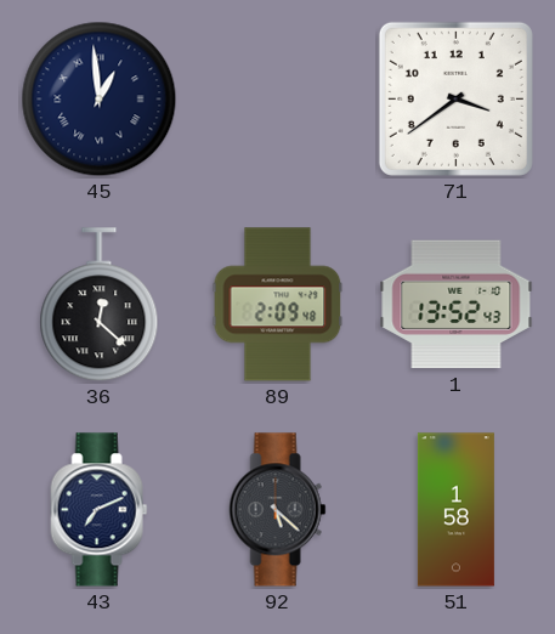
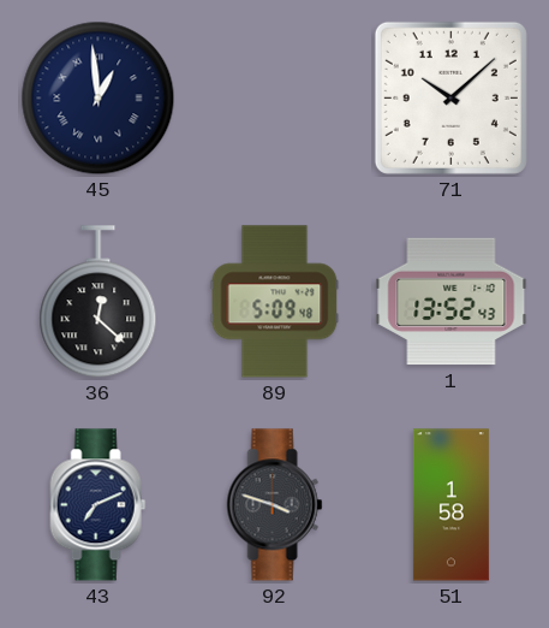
71: 3:39 -> 10:08 (450, 97)
89: 2:09 -> 5:09 (275, 302)
92: 5:22 -> 3:48 (275, 505)
